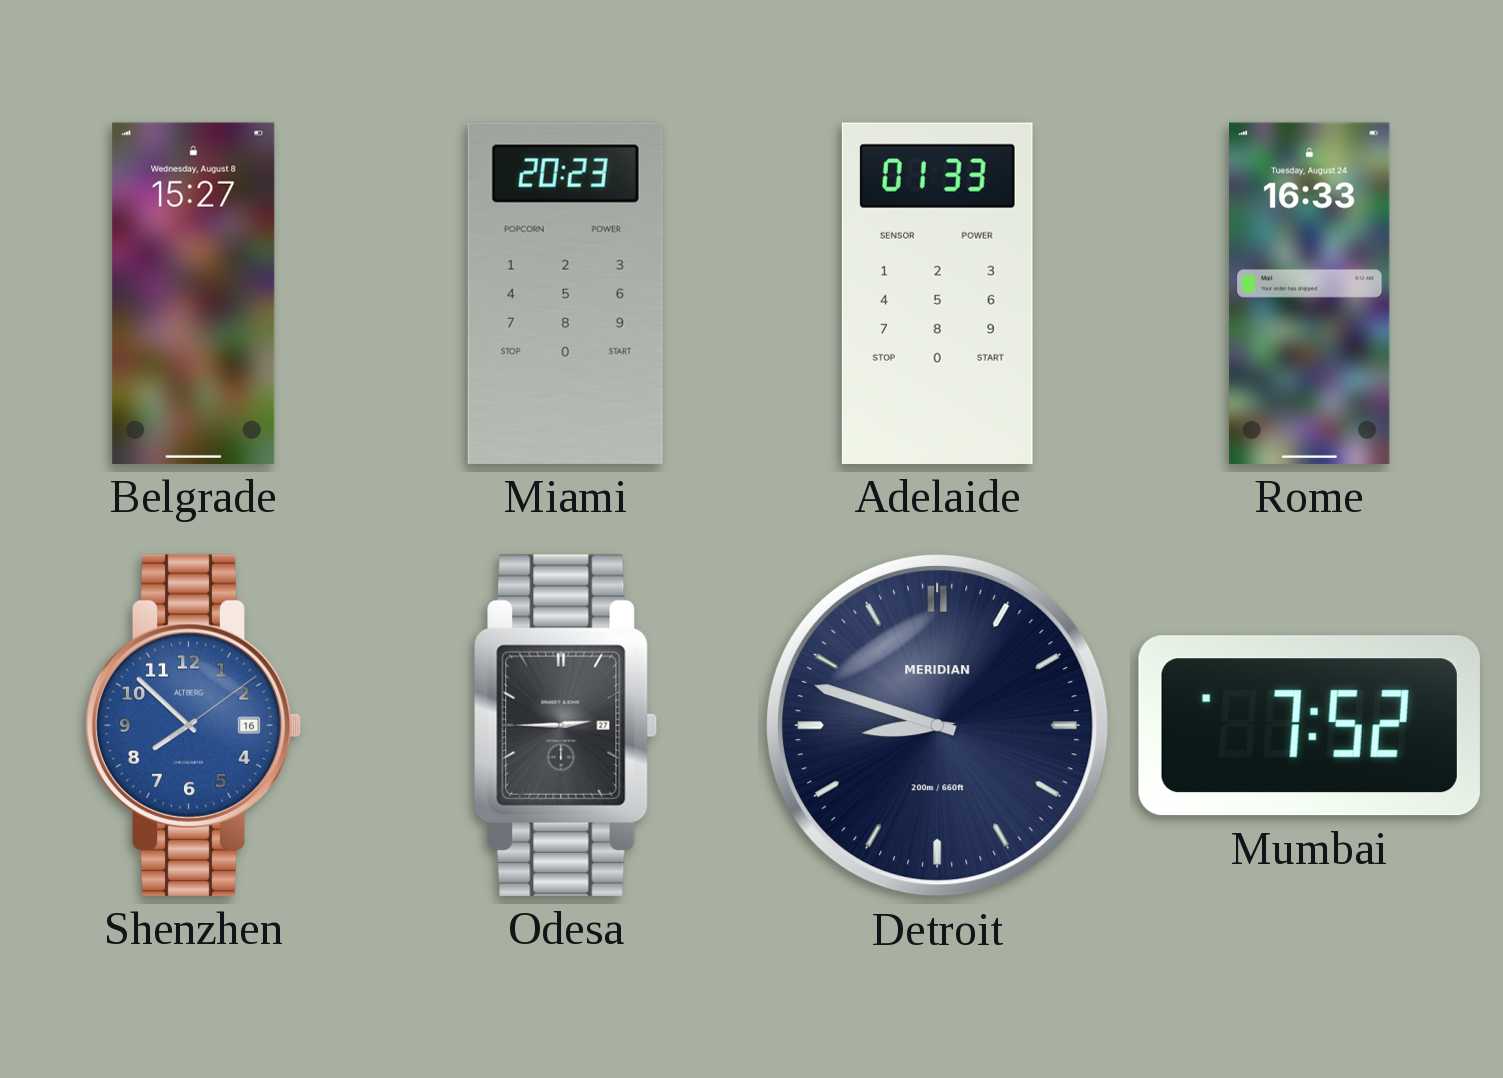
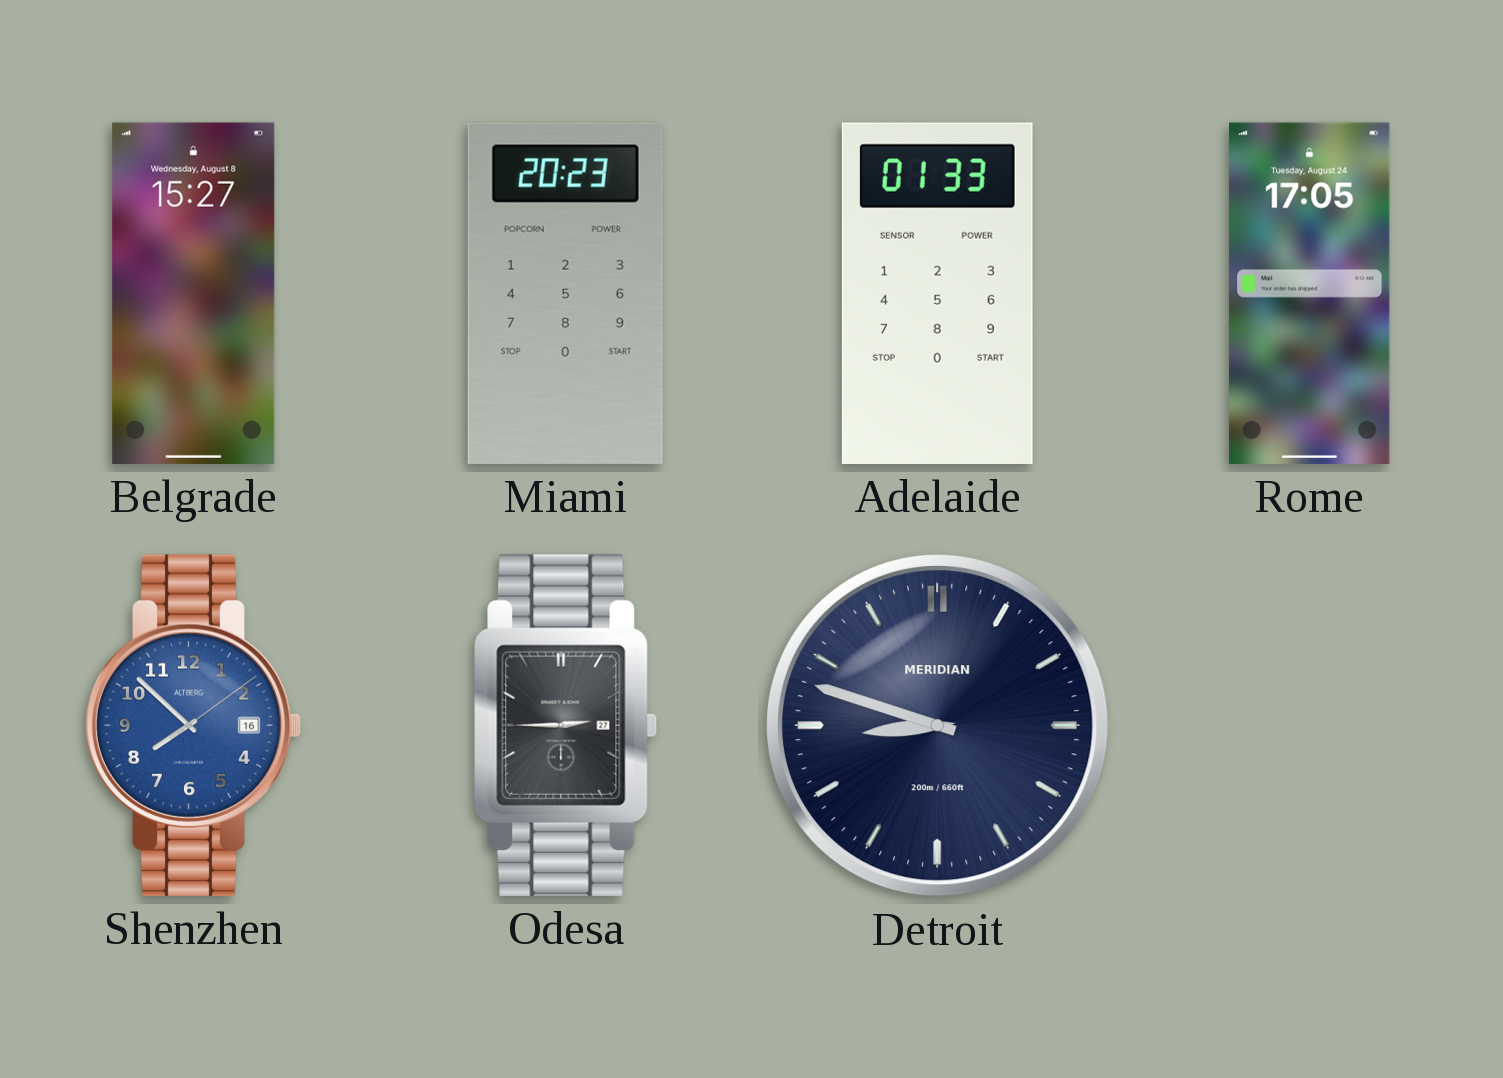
Rome: 16:33 -> 17:05 (1310, 293)
Mumbai: 7:52 -> none (1309, 726)
